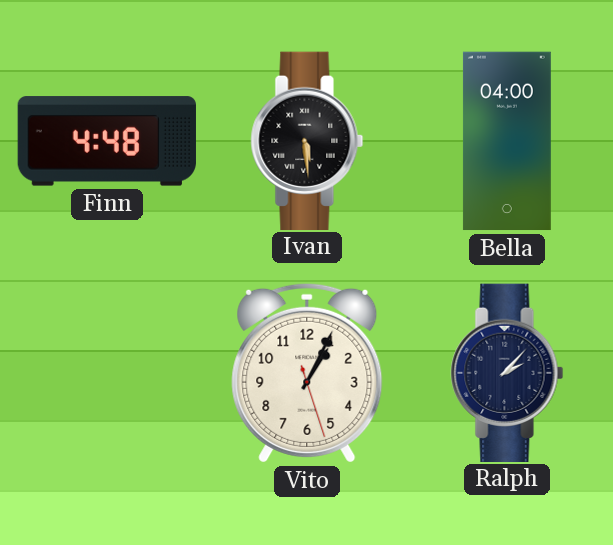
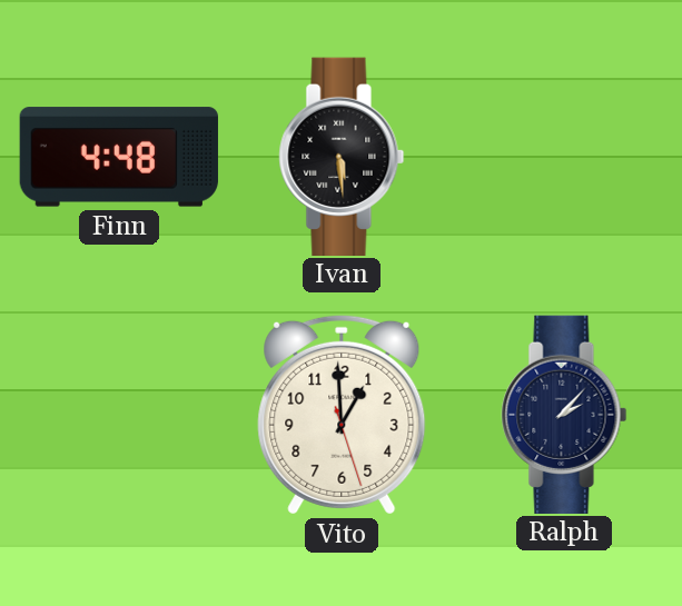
Bella: 04:00 -> none (507, 141)
Vito: 1:04 -> 12:59 (342, 415)
